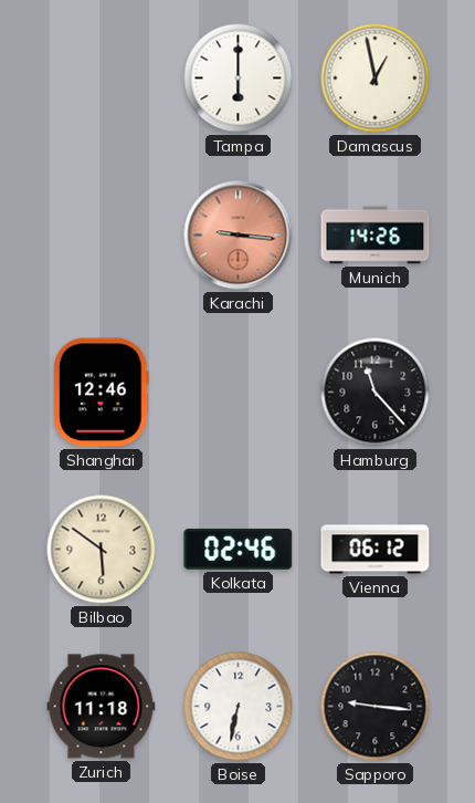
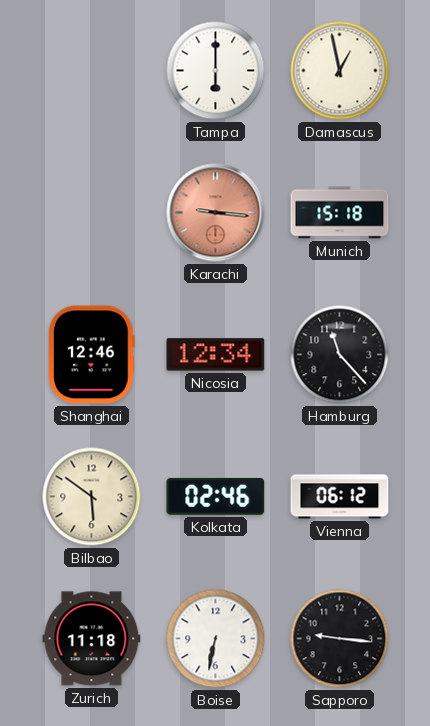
Munich: 14:26 -> 15:18 (340, 213)
Nicosia: none -> 12:34 (216, 355)
